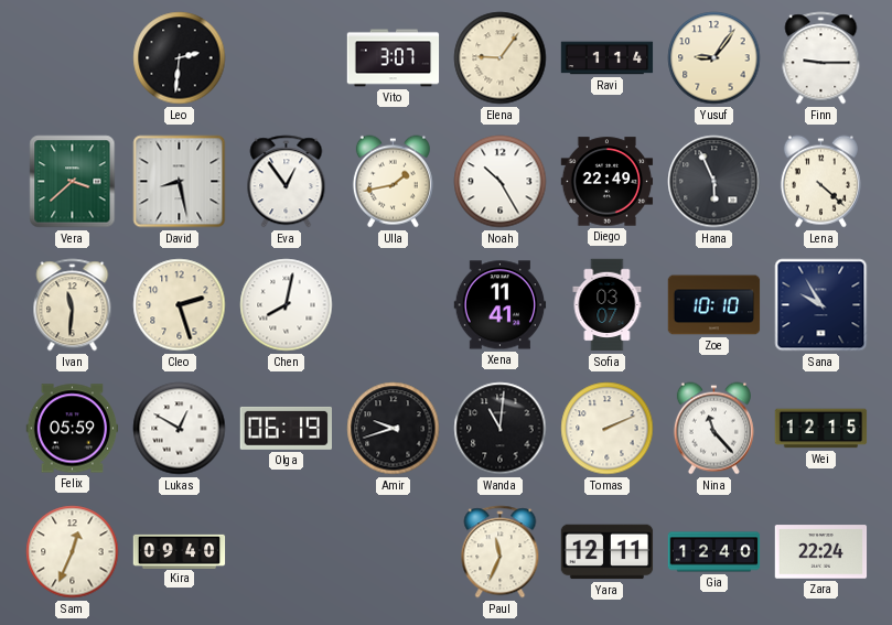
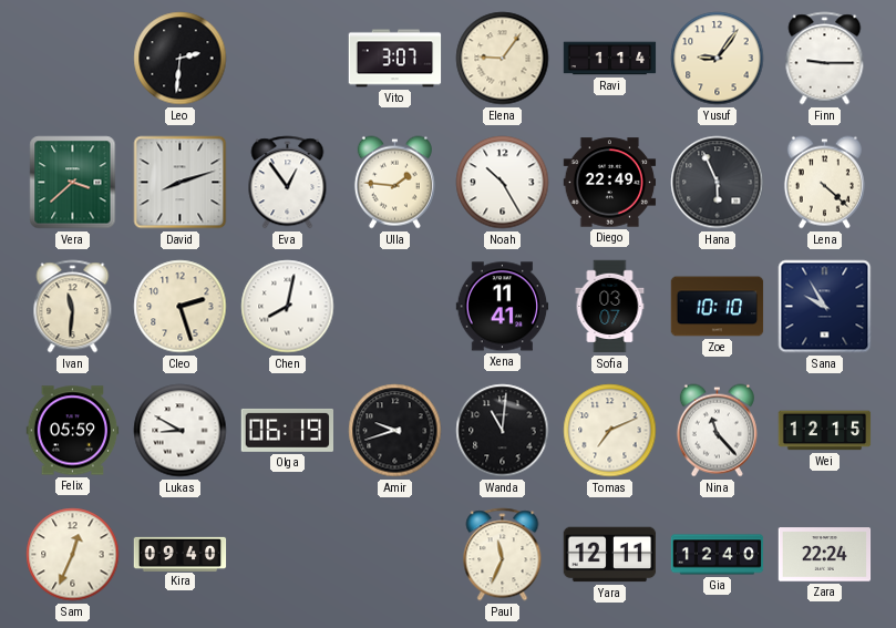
David: 8:28 -> 8:12 (181, 183)
Ulla: 1:43 -> 1:46 (394, 183)
Lukas: 12:50 -> 8:50 (181, 431)
Tomas: 2:11 -> 7:11 (610, 431)
